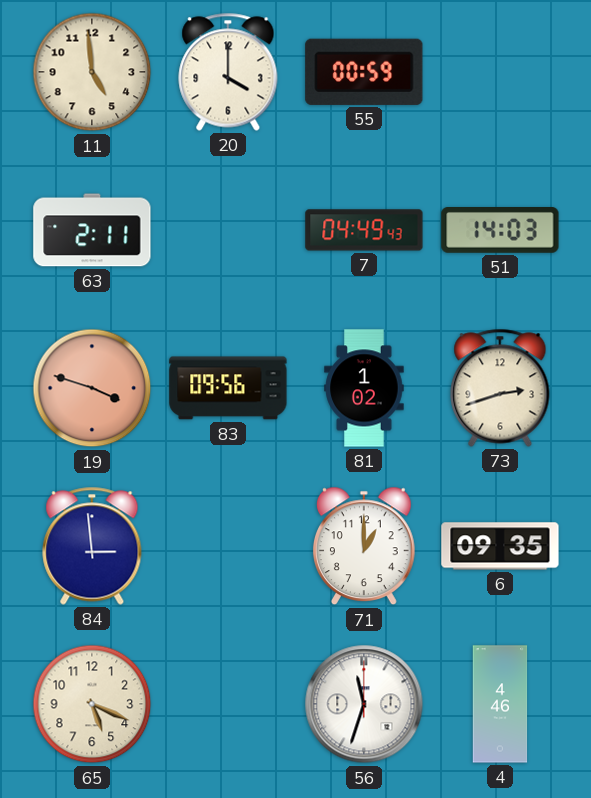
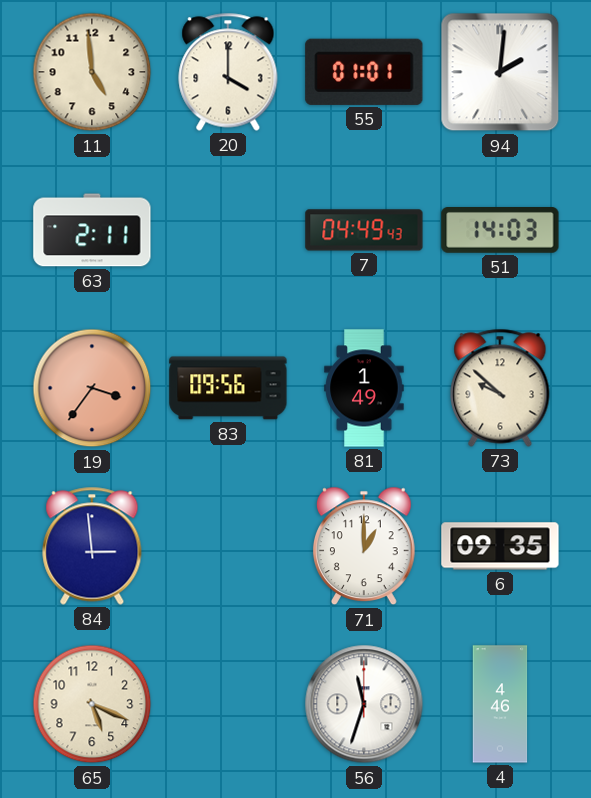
55: 00:59 -> 01:01 (364, 72)
94: none -> 2:01 (500, 72)
19: 3:48 -> 3:36 (92, 388)
81: 1:02 -> 1:49 (364, 388)
73: 2:42 -> 9:52 (500, 388)
